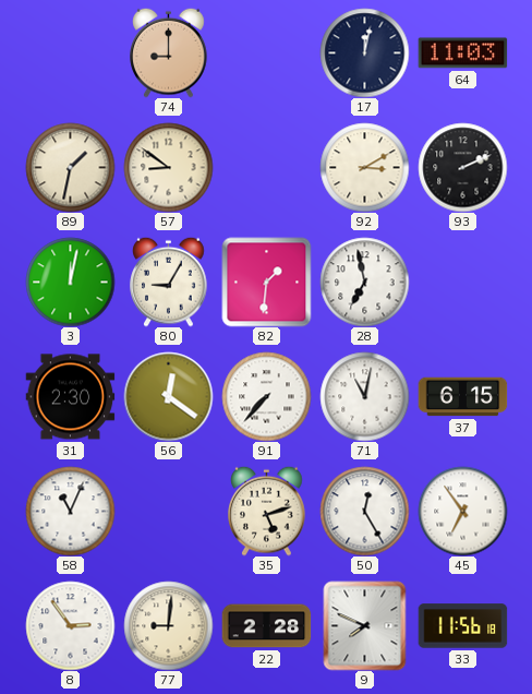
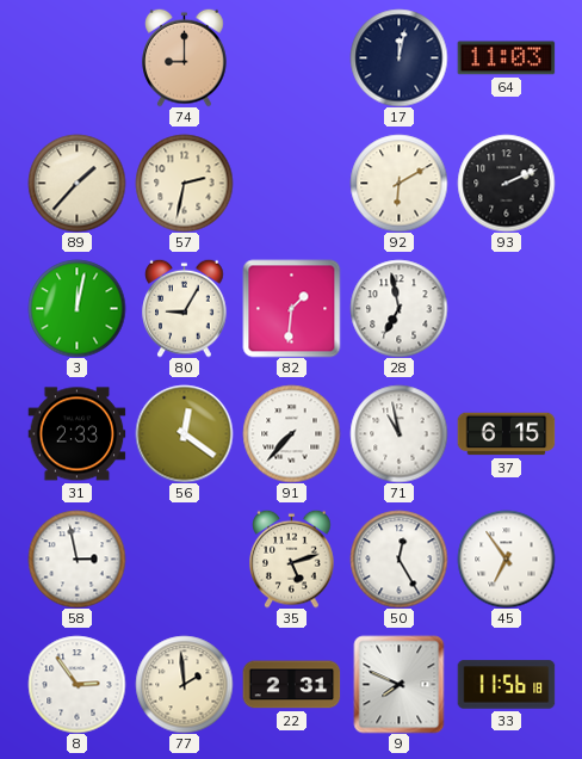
89: 1:32 -> 1:37 (76, 183)
57: 8:51 -> 2:32 (184, 183)
92: 3:10 -> 6:10 (398, 183)
31: 2:30 -> 2:33 (76, 434)
71: 11:02 -> 10:58 (398, 433)
58: 11:04 -> 2:58 (76, 559)
77: 9:01 -> 1:59 (184, 684)
22: 2:28 -> 2:31 (291, 685)
